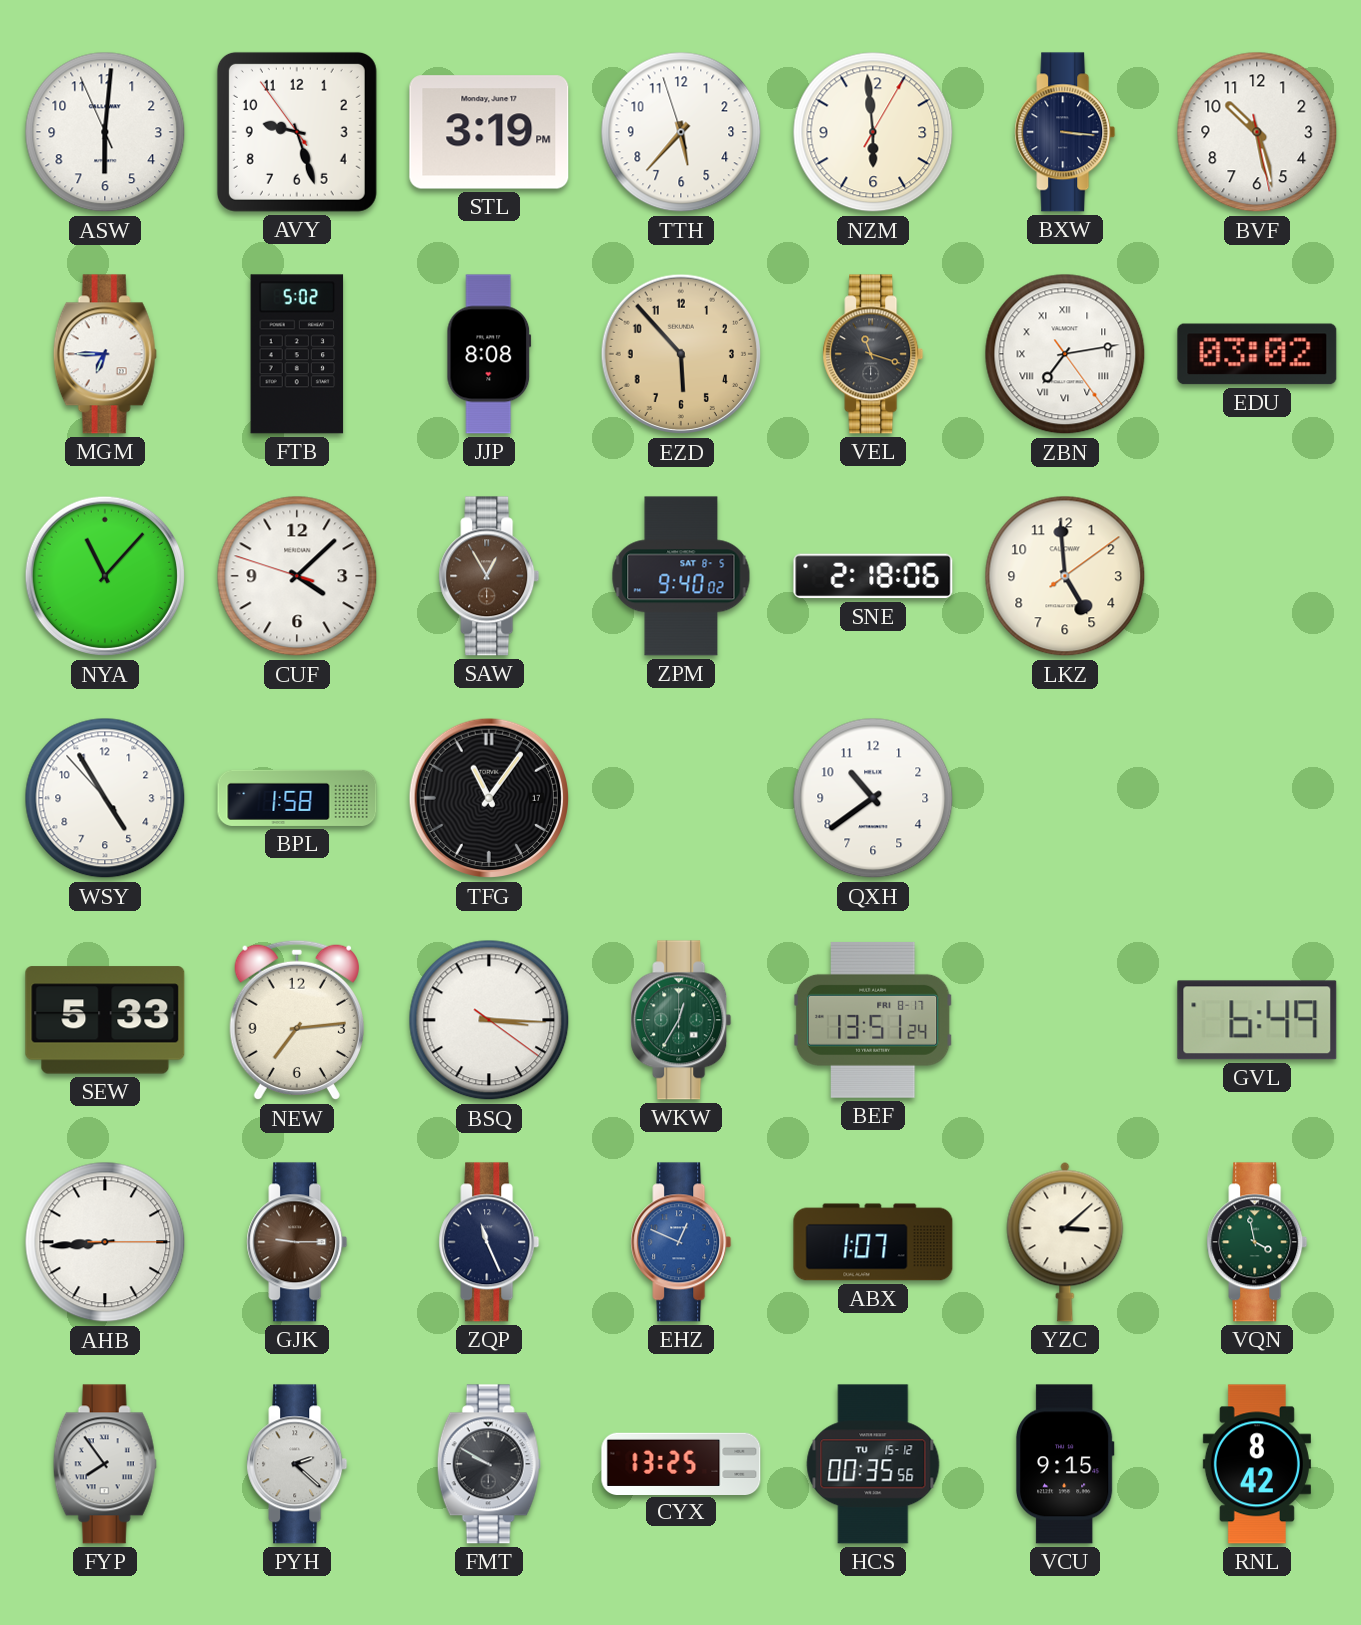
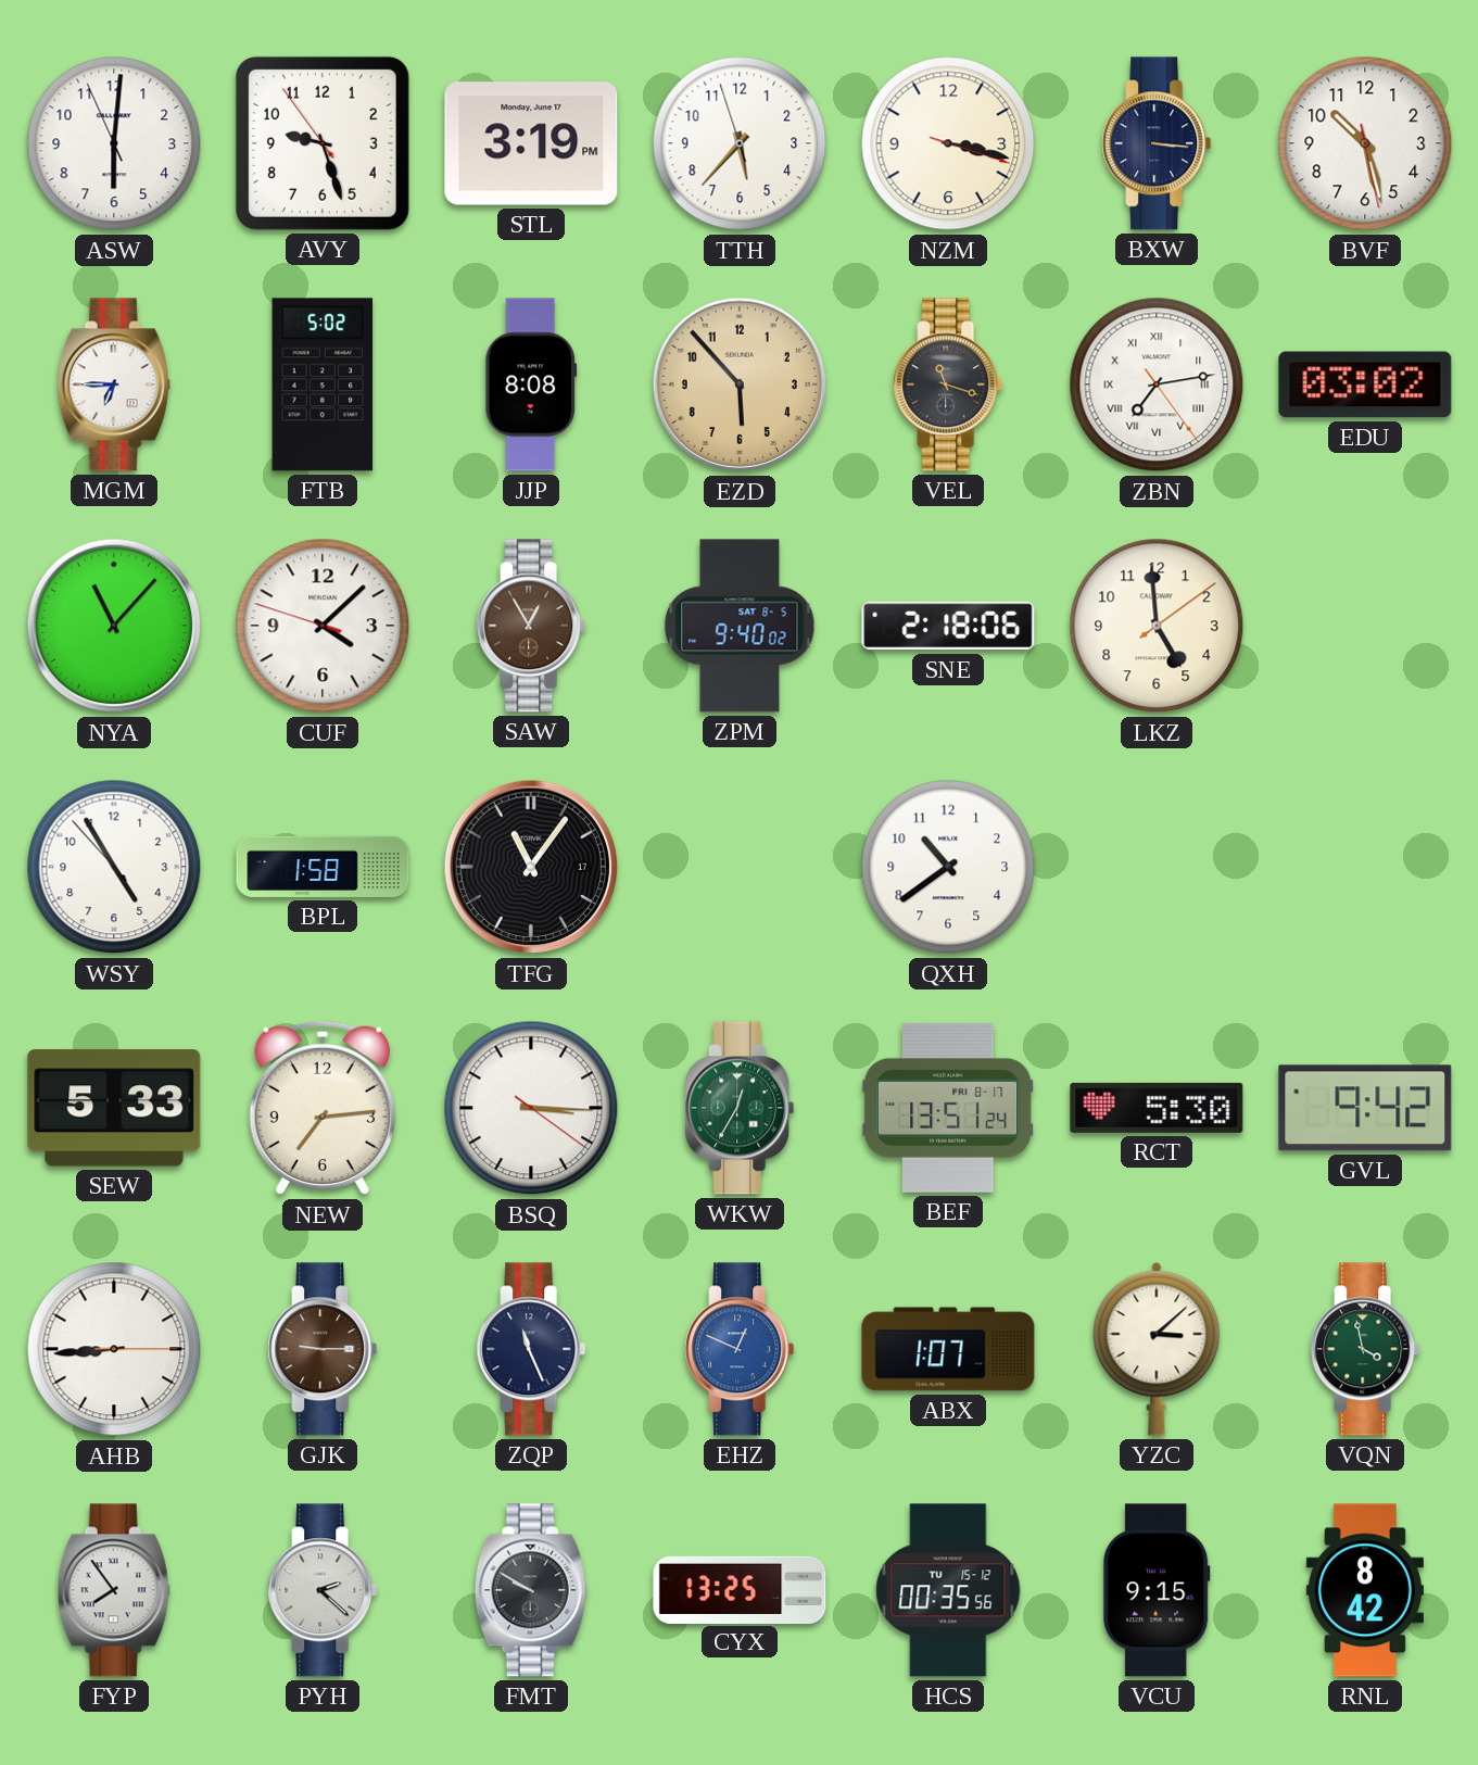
NZM: 5:59 -> 3:17 (948, 143)
RCT: none -> 5:30 (1157, 1108)
GVL: 6:49 -> 9:42 (1365, 1108)
